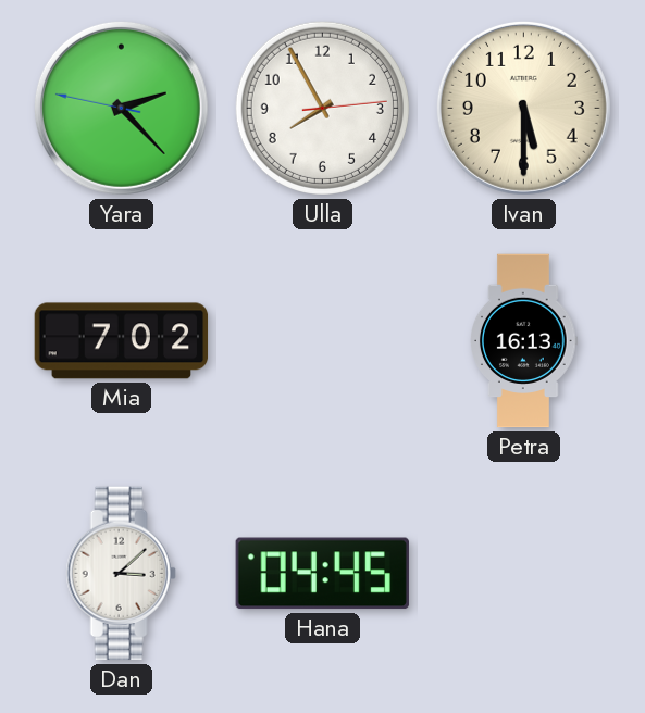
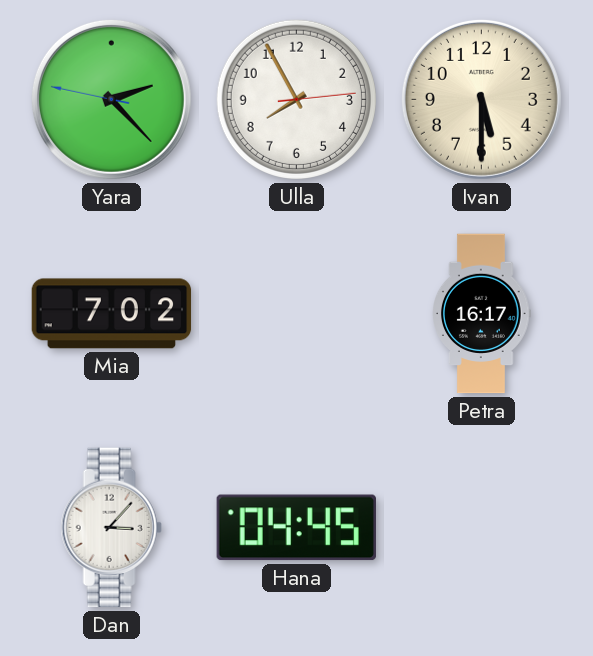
Petra: 16:13 -> 16:17 (482, 314)
Dan: 3:08 -> 3:07 (111, 528)
